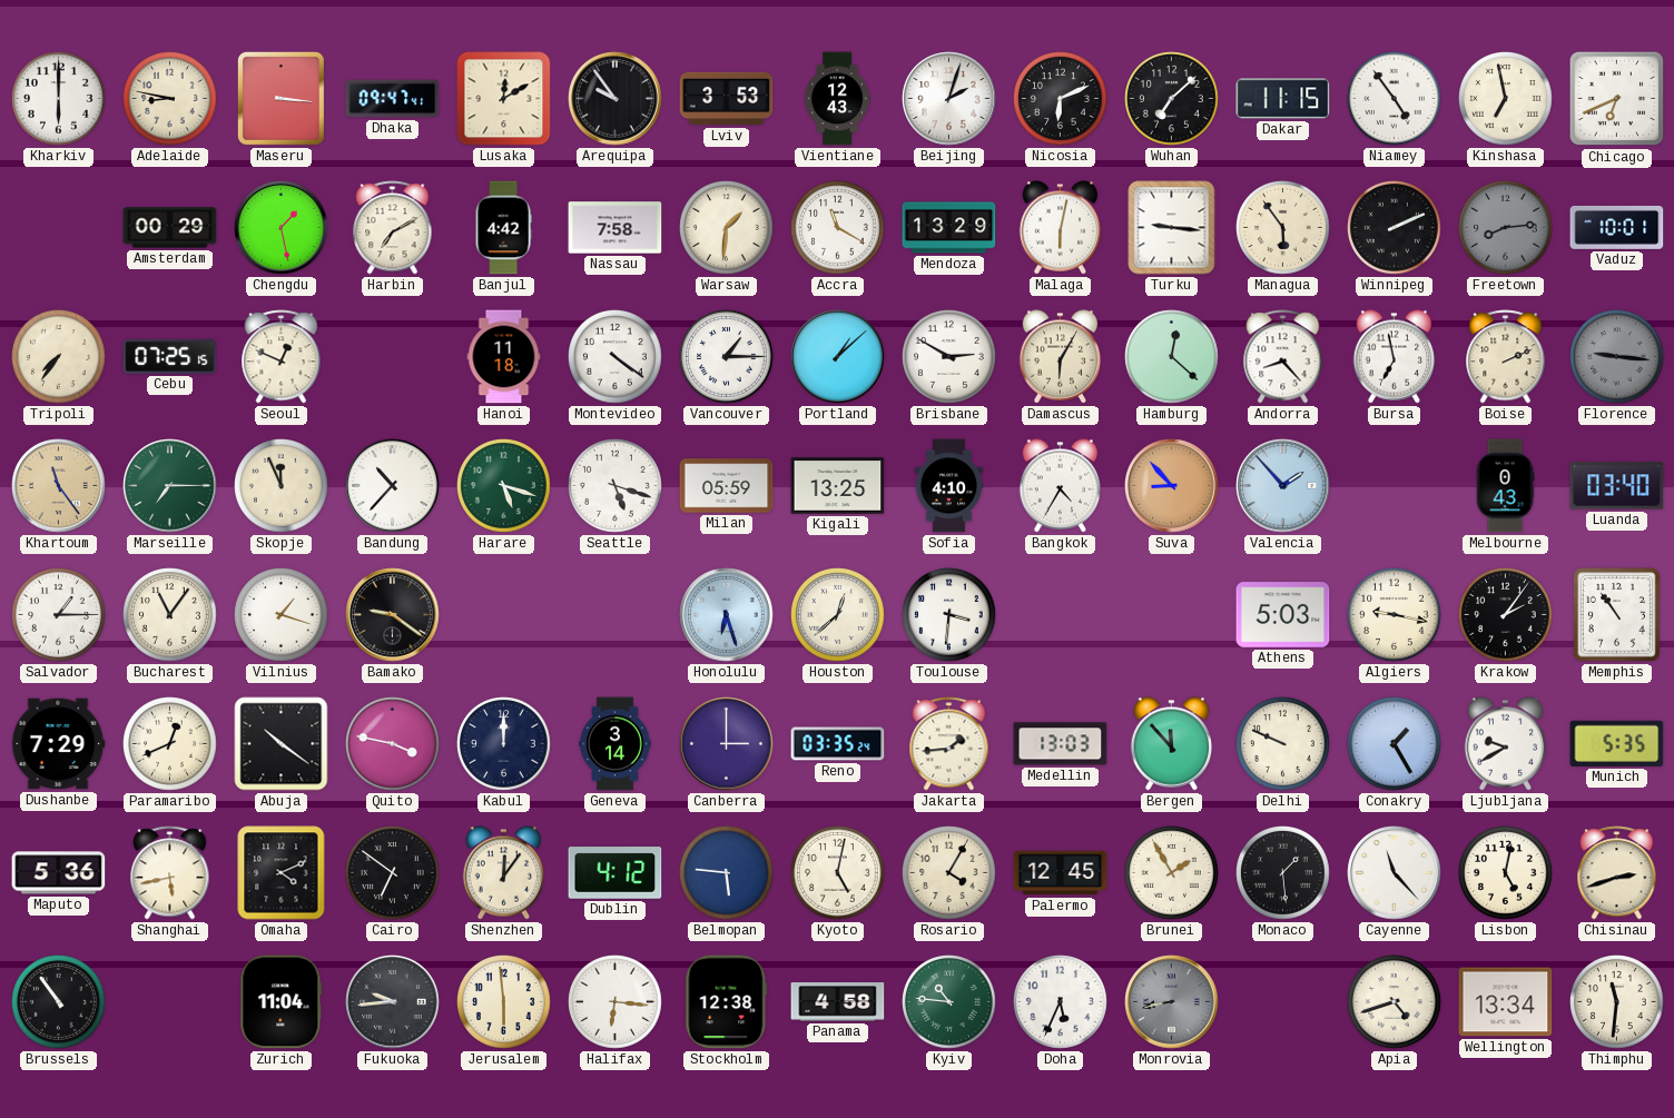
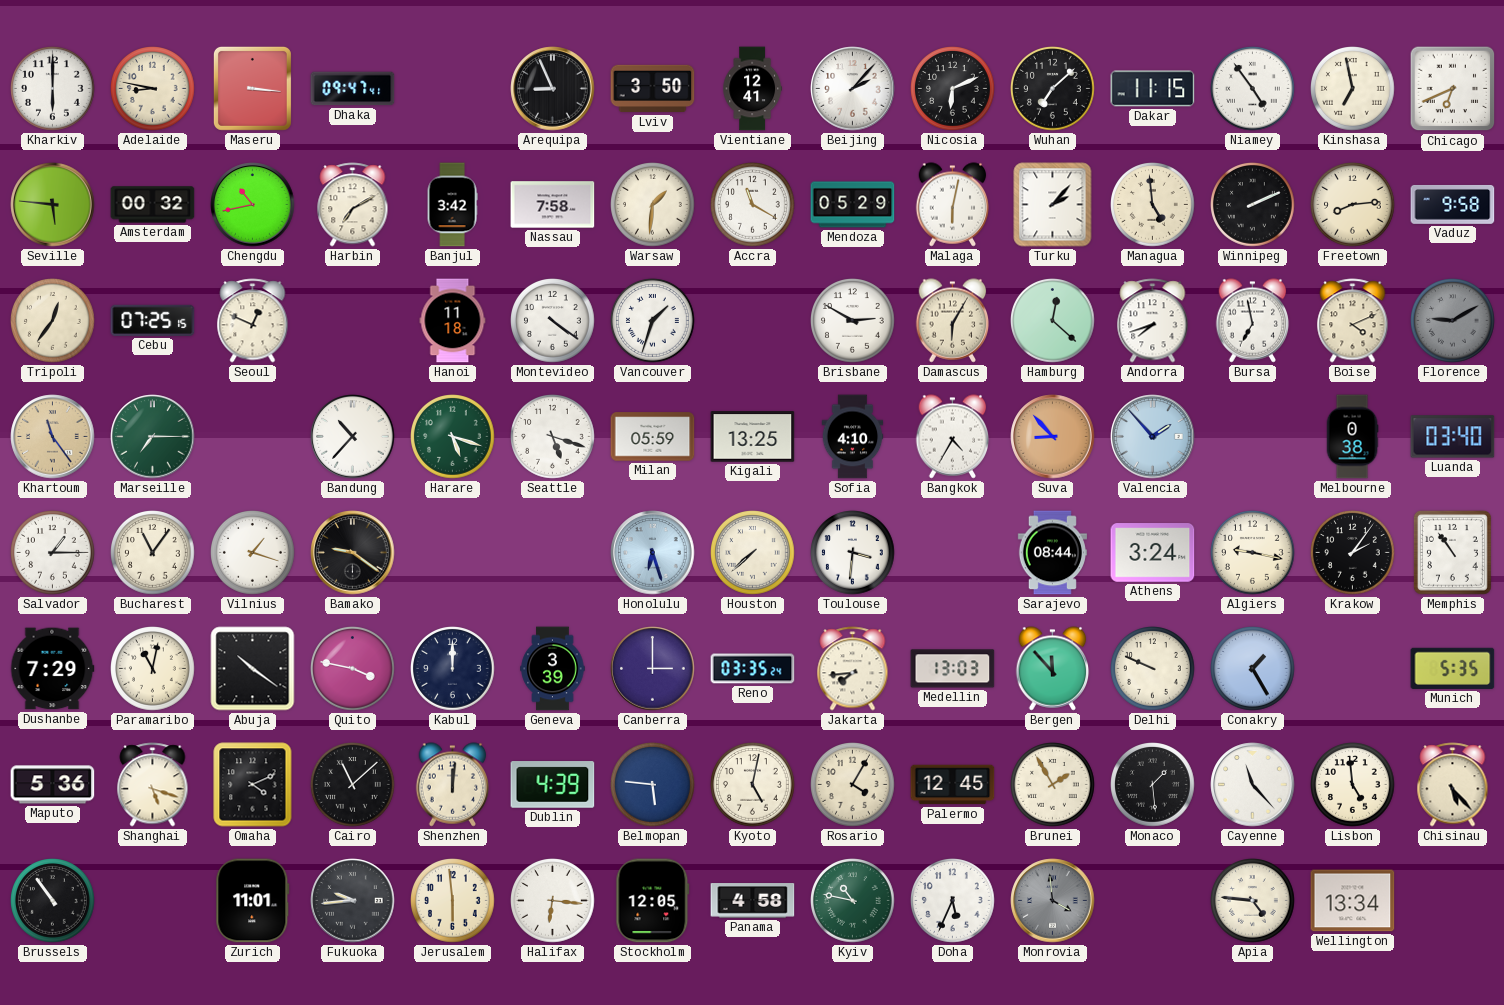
Lusaka: 12:10 -> none (504, 99)
Arequipa: 9:54 -> 8:56 (553, 89)
Lviv: 3:53 -> 3:50 (653, 89)
Vientiane: 12:43 -> 12:41 (752, 89)
Beijing: 2:03 -> 2:07 (853, 89)
Seville: none -> 5:46 (53, 205)
Amsterdam: 00:29 -> 00:32 (153, 205)
Chengdu: 1:28 -> 10:43 (253, 205)
Banjul: 4:42 -> 3:42 (452, 205)
Mendoza: 13:29 -> 05:29 (853, 205)
Turku: 9:16 -> 2:07 (1053, 205)
Managua: 5:54 -> 4:59 (1153, 205)
Freetown dial: grey -> cream (1353, 205)
Vaduz: 10:01 -> 9:58 (1453, 204)
Tripoli: 7:36 -> 12:36 (53, 321)
Vancouver: 1:15 -> 1:33 (653, 321)
Portland: 1:08 -> none (838, 357)
Andorra: 8:23 -> 7:42 (1153, 321)
Boise: 2:11 -> 4:11 (1353, 321)
Florence: 9:16 -> 9:10 (1453, 321)
Skopje: 11:56 -> none (282, 486)
Melbourne: 0:43 -> 0:38 (1352, 437)
Houston: 12:38 -> 7:38 (753, 553)
Sarajevo: none -> 08:44 (1052, 553)
Athens: 5:03 -> 3:24 (1153, 553)
Paramaribo: 12:41 -> 11:02 (153, 669)
Geneva: 3:14 -> 3:39 (553, 669)
Jakarta: 1:44 -> 7:44 (853, 669)
Ljubljana: 9:40 -> none (1506, 744)
Shanghai: 5:43 -> 5:18 (153, 785)
Cairo: 6:51 -> 11:08 (353, 785)
Shenzhen: 12:06 -> 12:01 (453, 785)
Dublin: 4:12 -> 4:39 (553, 785)
Lisbon: 5:02 -> 4:59 (1353, 785)
Chisinau: 2:42 -> 5:23 (1453, 785)
Zurich: 11:04 -> 11:01 (253, 901)
Stockholm: 12:38 -> 12:05 (653, 901)
Kyiv: 10:46 -> 10:47 (853, 901)
Monrovia: 8:43 -> 3:59 (1053, 901)
Apia: 4:42 -> 4:46 (1253, 901)
Thimphu: 11:31 -> none (1617, 1002)
